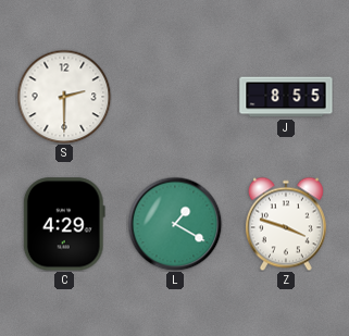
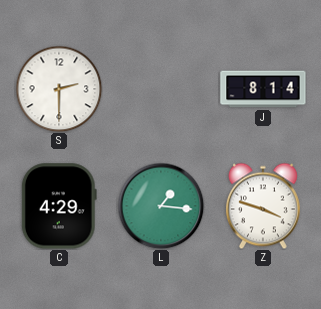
J: 8:55 -> 8:14 (263, 89)
L: 1:20 -> 1:16 (161, 206)
